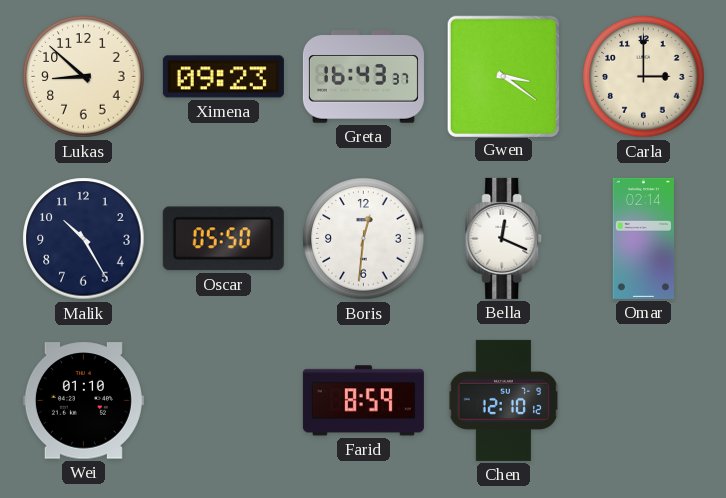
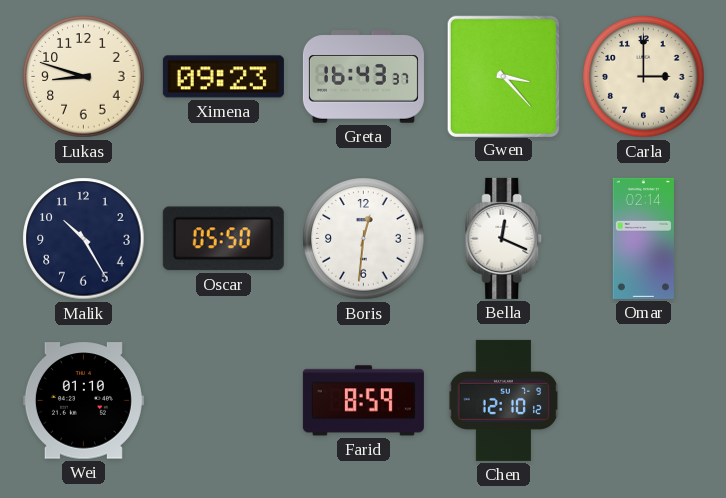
Lukas: 8:52 -> 8:48 (84, 77)
Gwen: 3:21 -> 3:23 (503, 76)
